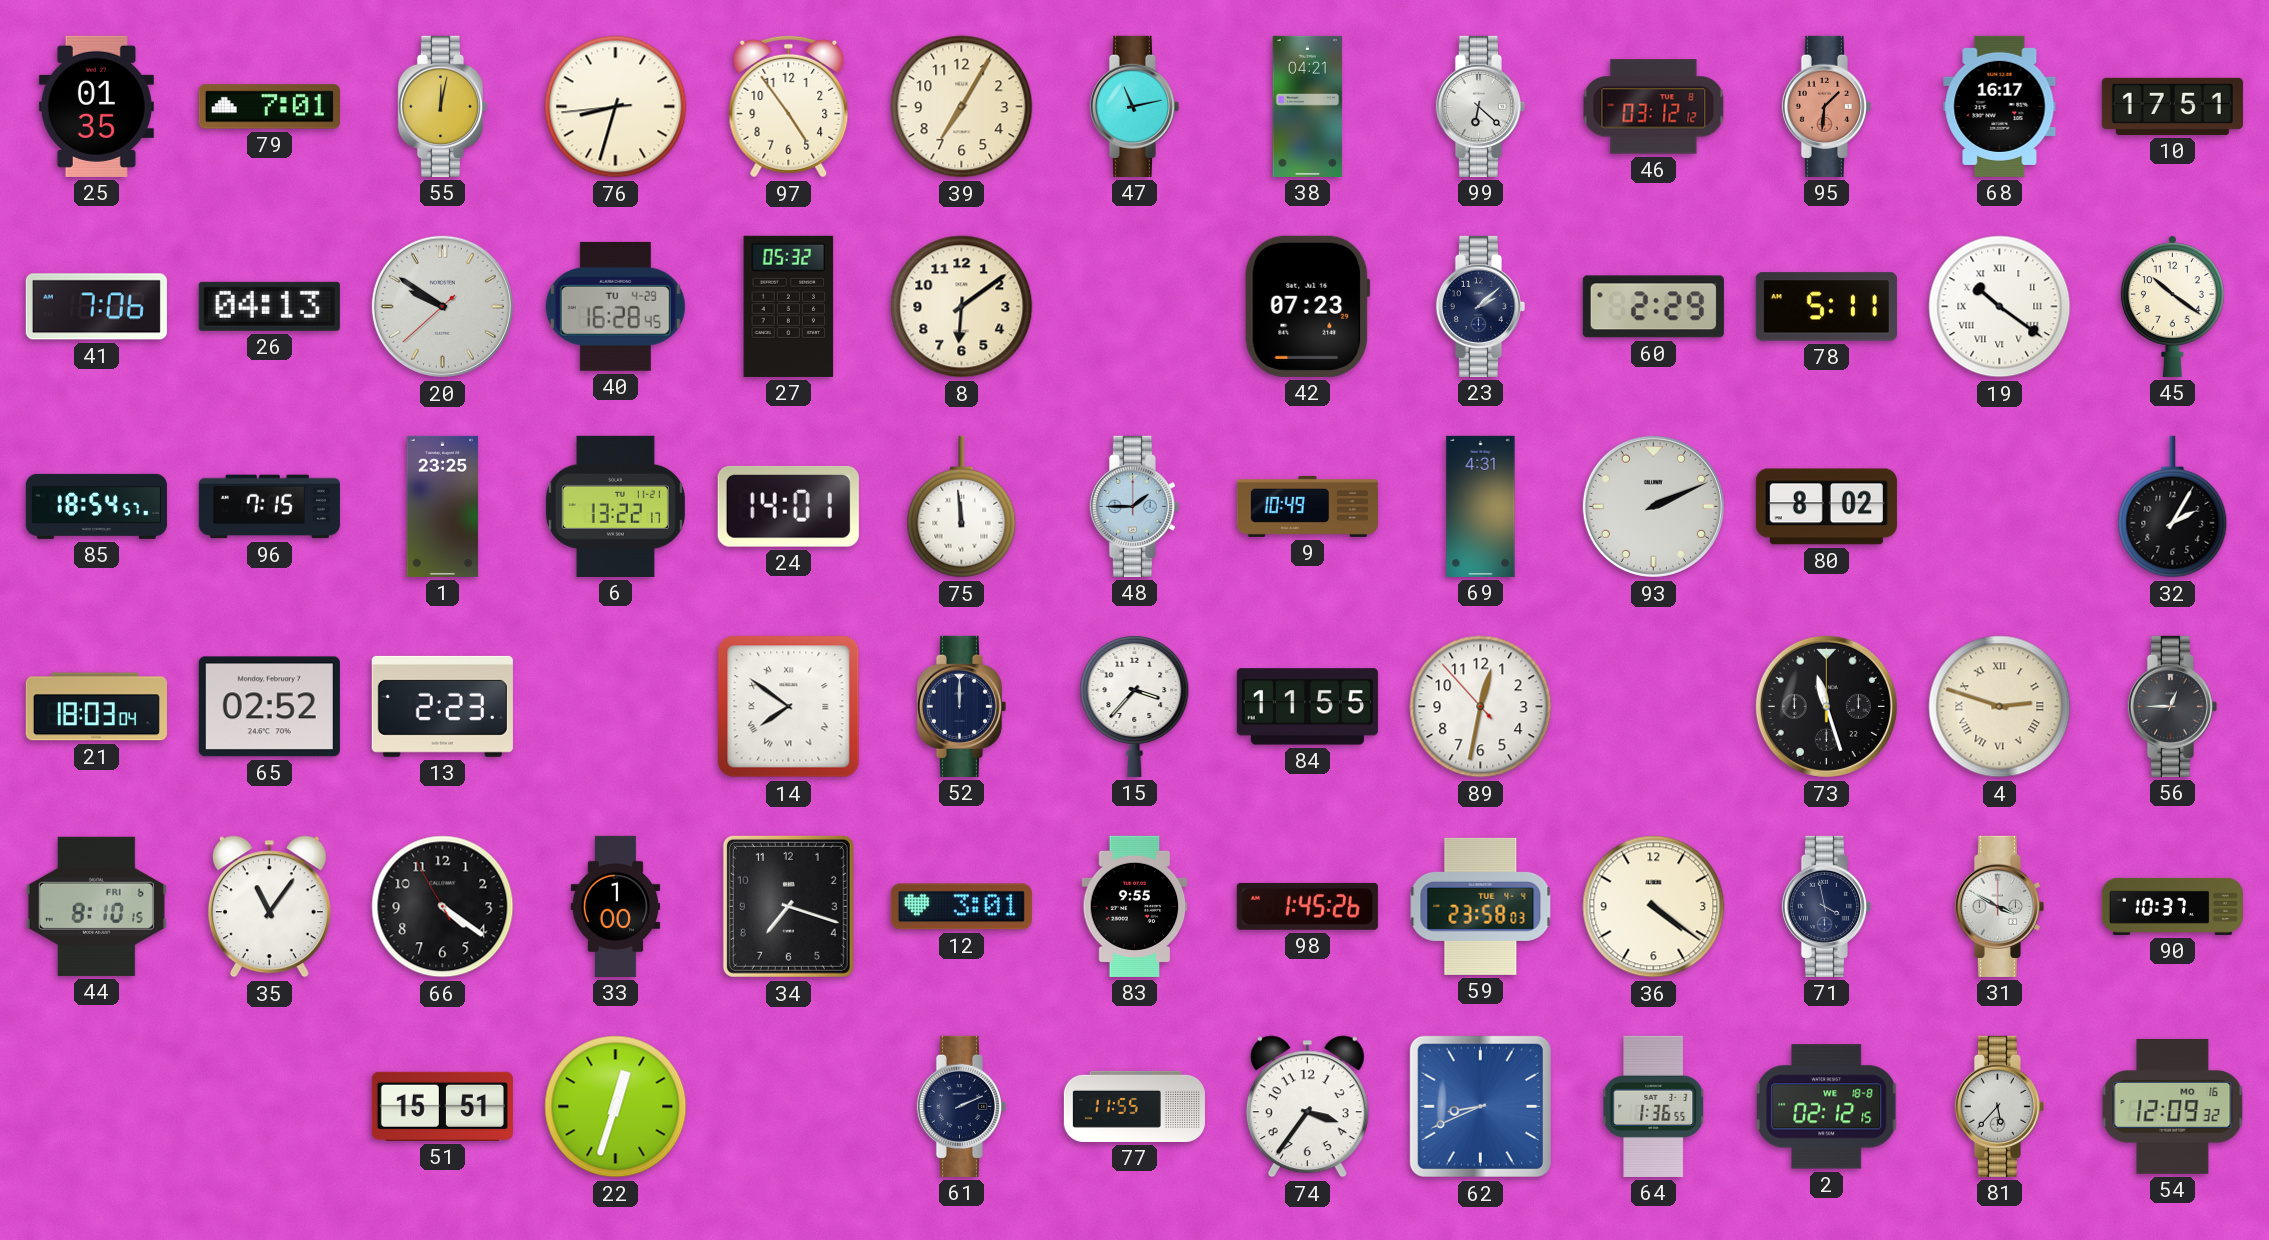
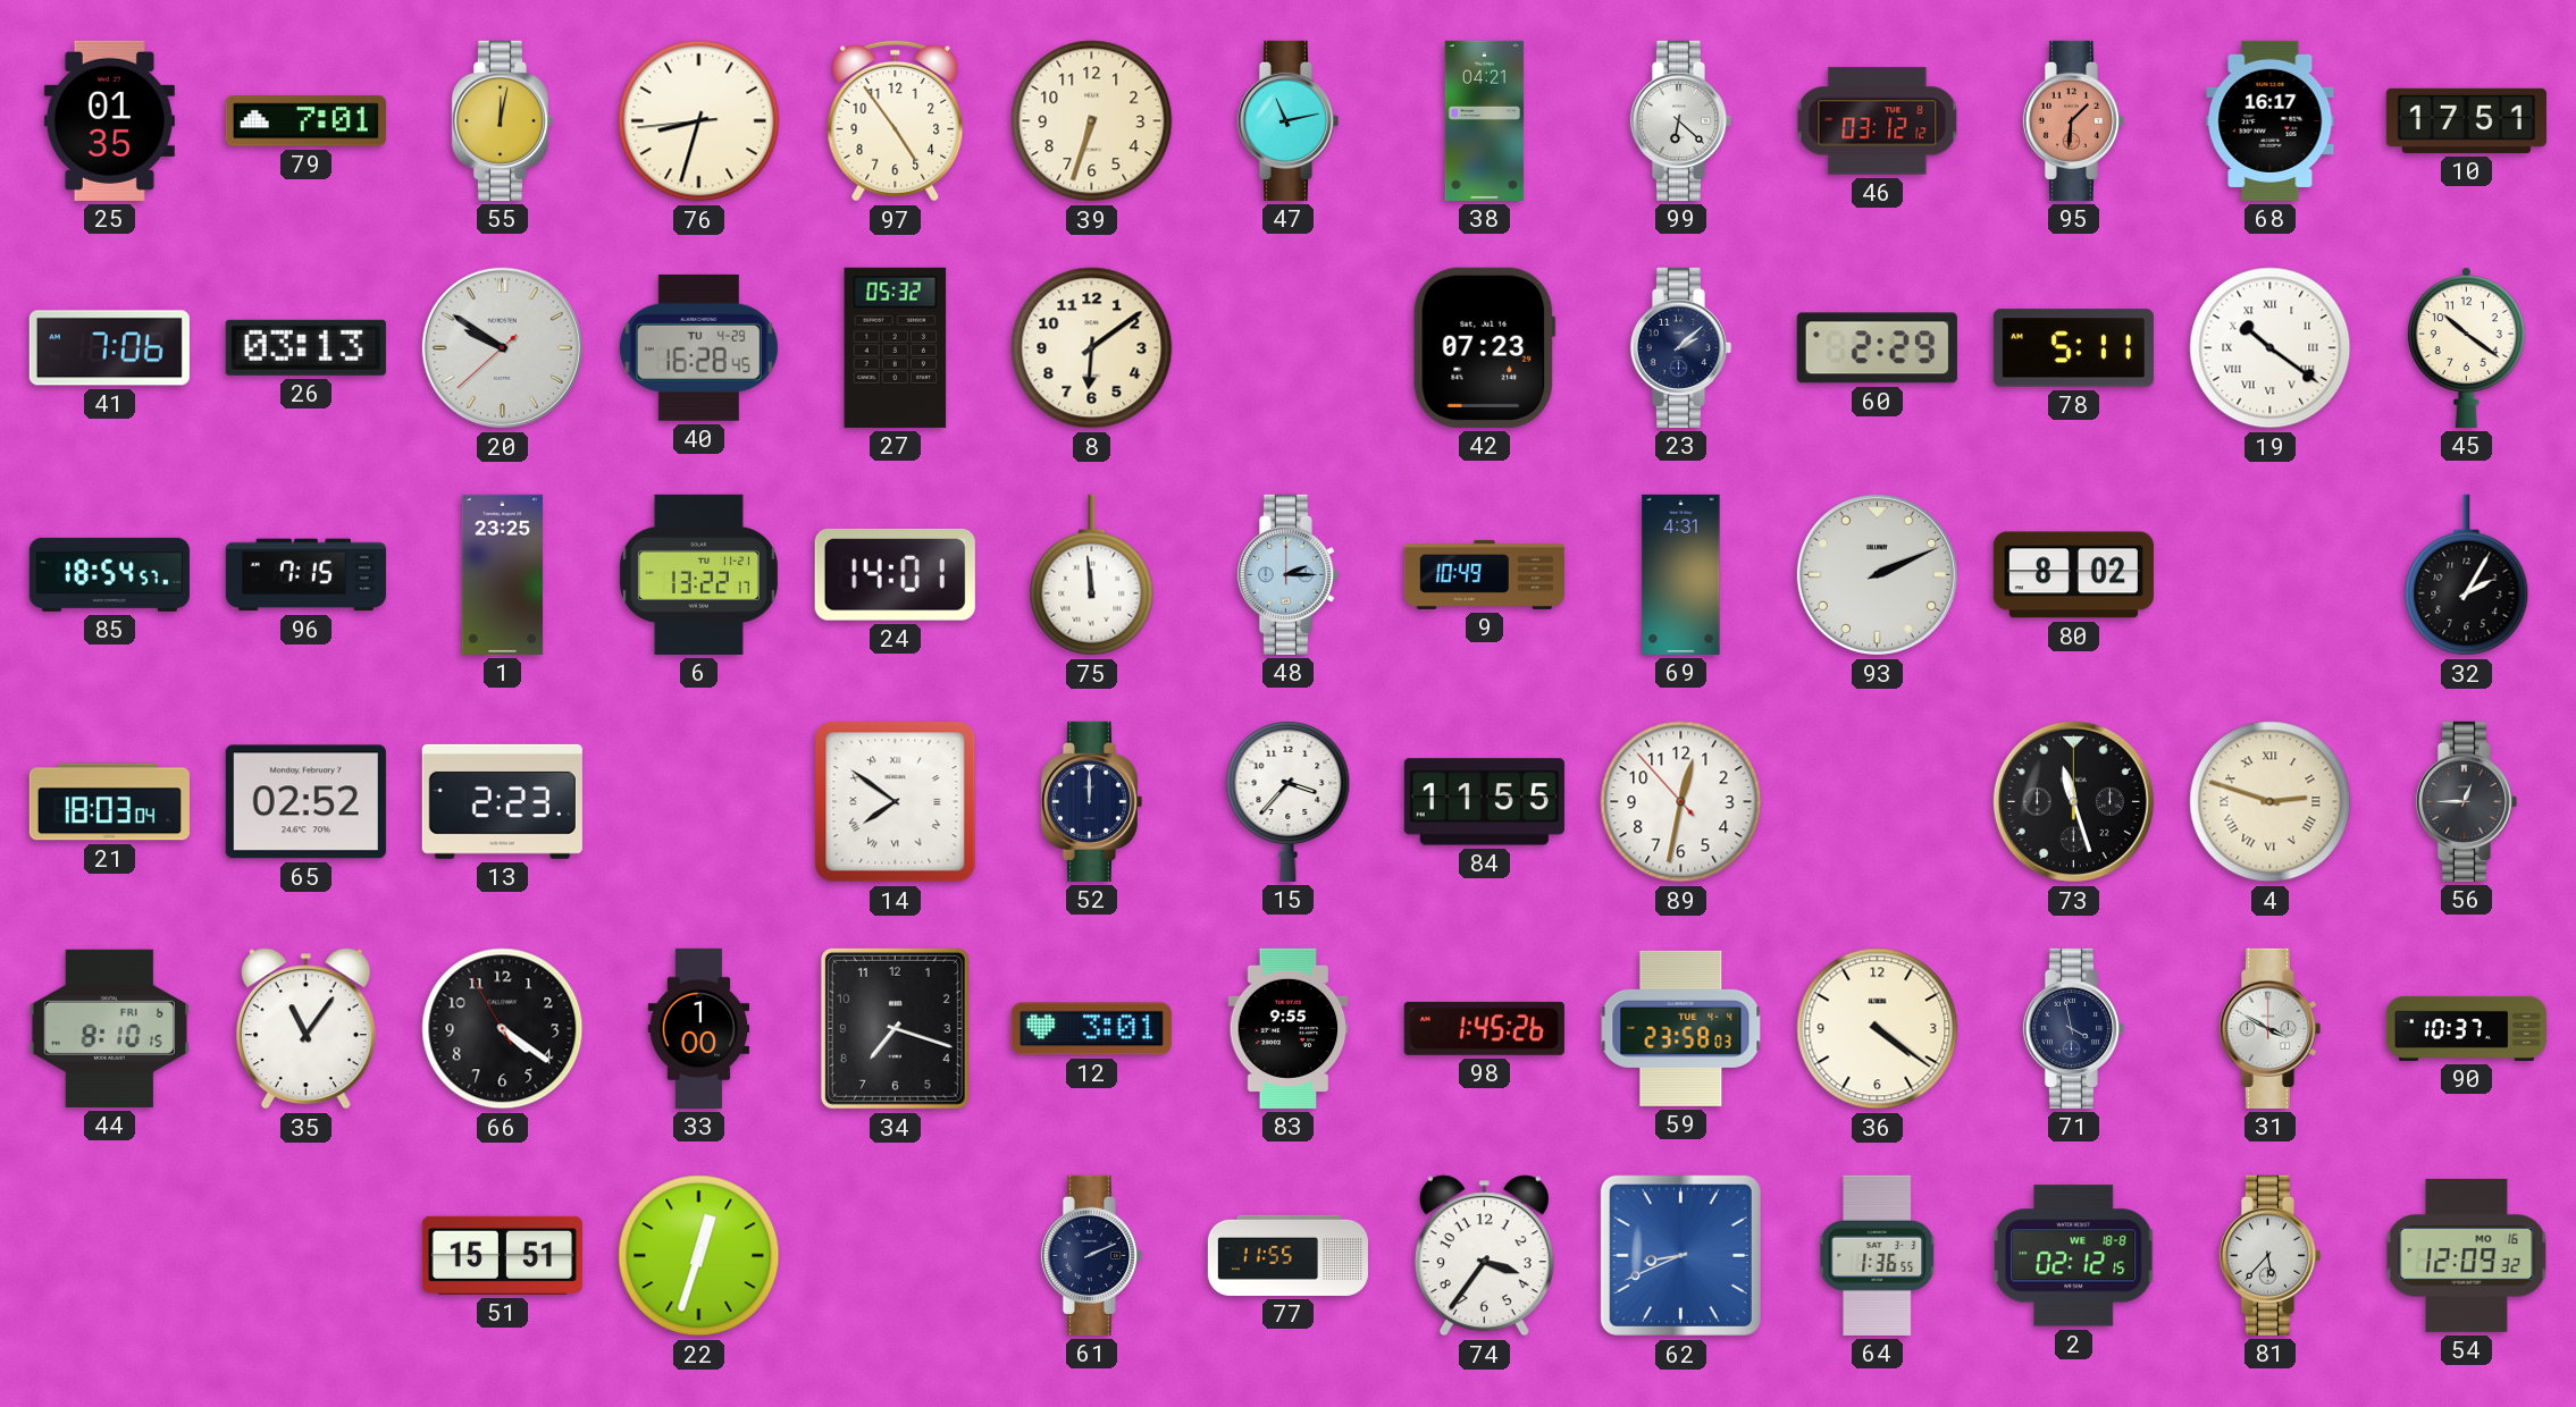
39: 7:05 -> 6:33 (1092, 121)
26: 04:13 -> 03:13 (305, 347)
48: 1:45 -> 2:15 (1287, 574)
